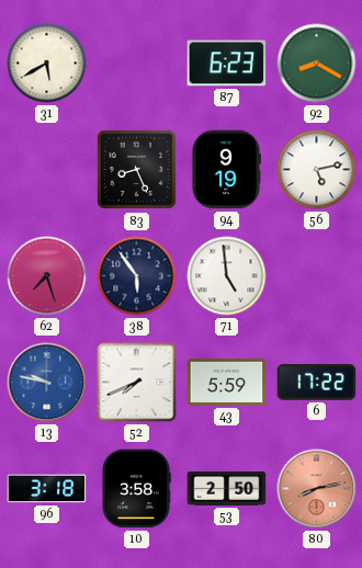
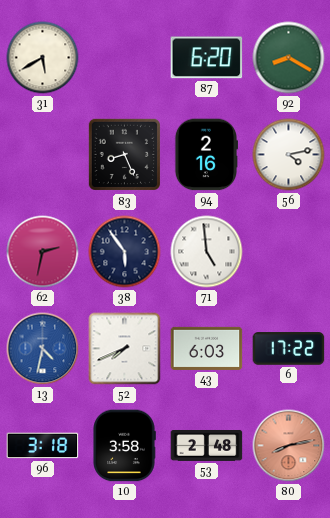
87: 6:23 -> 6:20 (207, 58)
94: 9:19 -> 2:16 (205, 155)
56: 5:13 -> 4:13 (289, 155)
62: 7:27 -> 2:32 (43, 252)
13: 9:47 -> 4:32 (43, 349)
43: 5:59 -> 6:03 (207, 348)
53: 2:50 -> 2:48 (207, 446)
